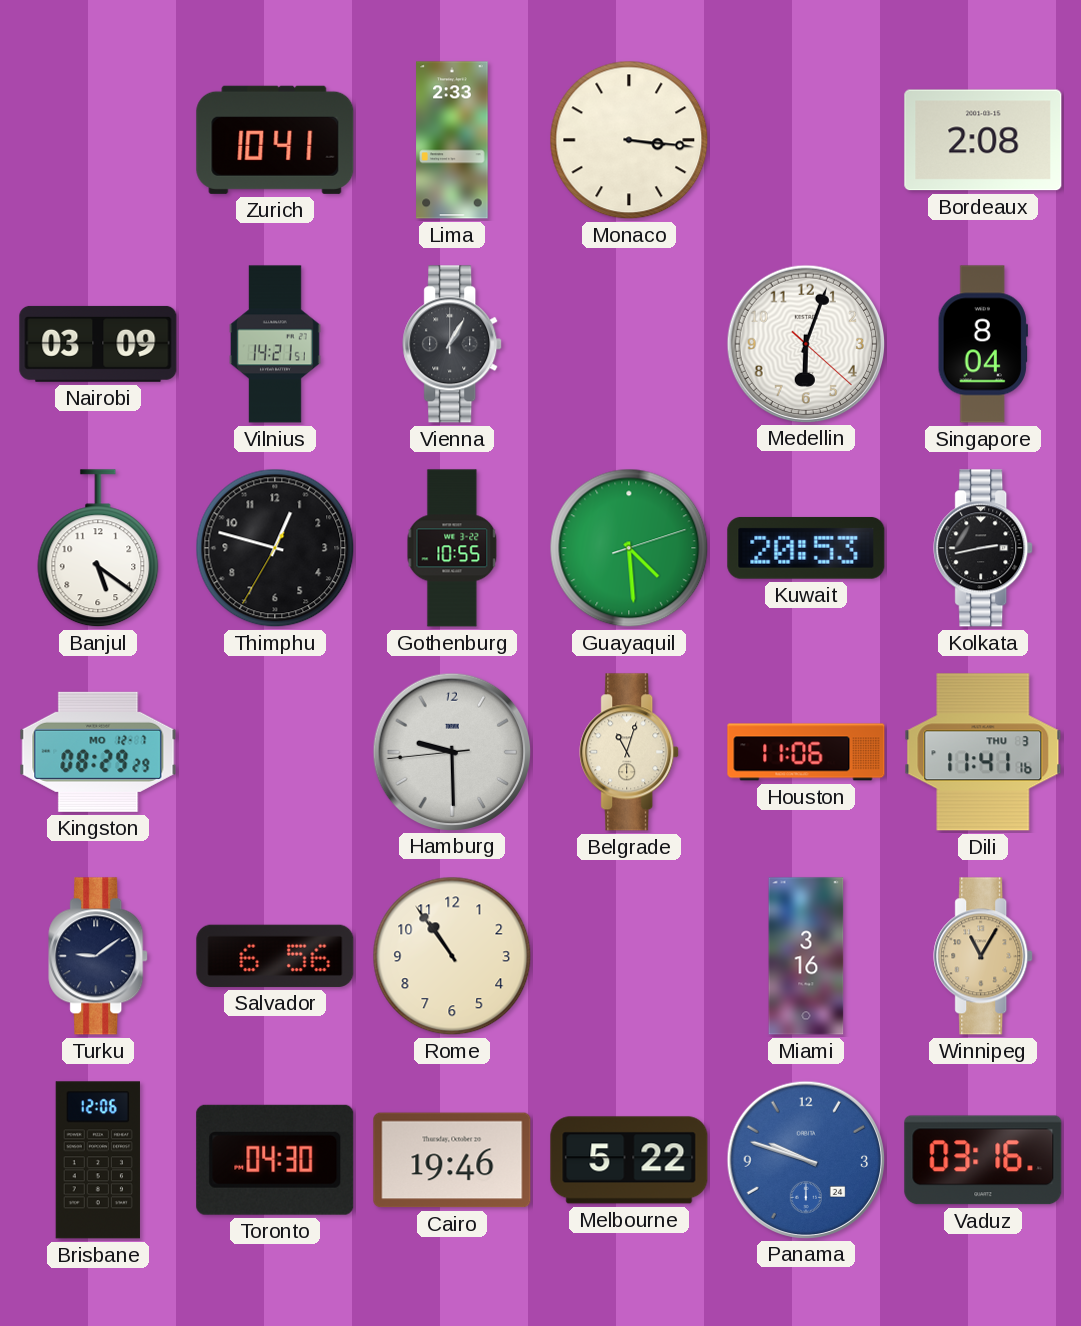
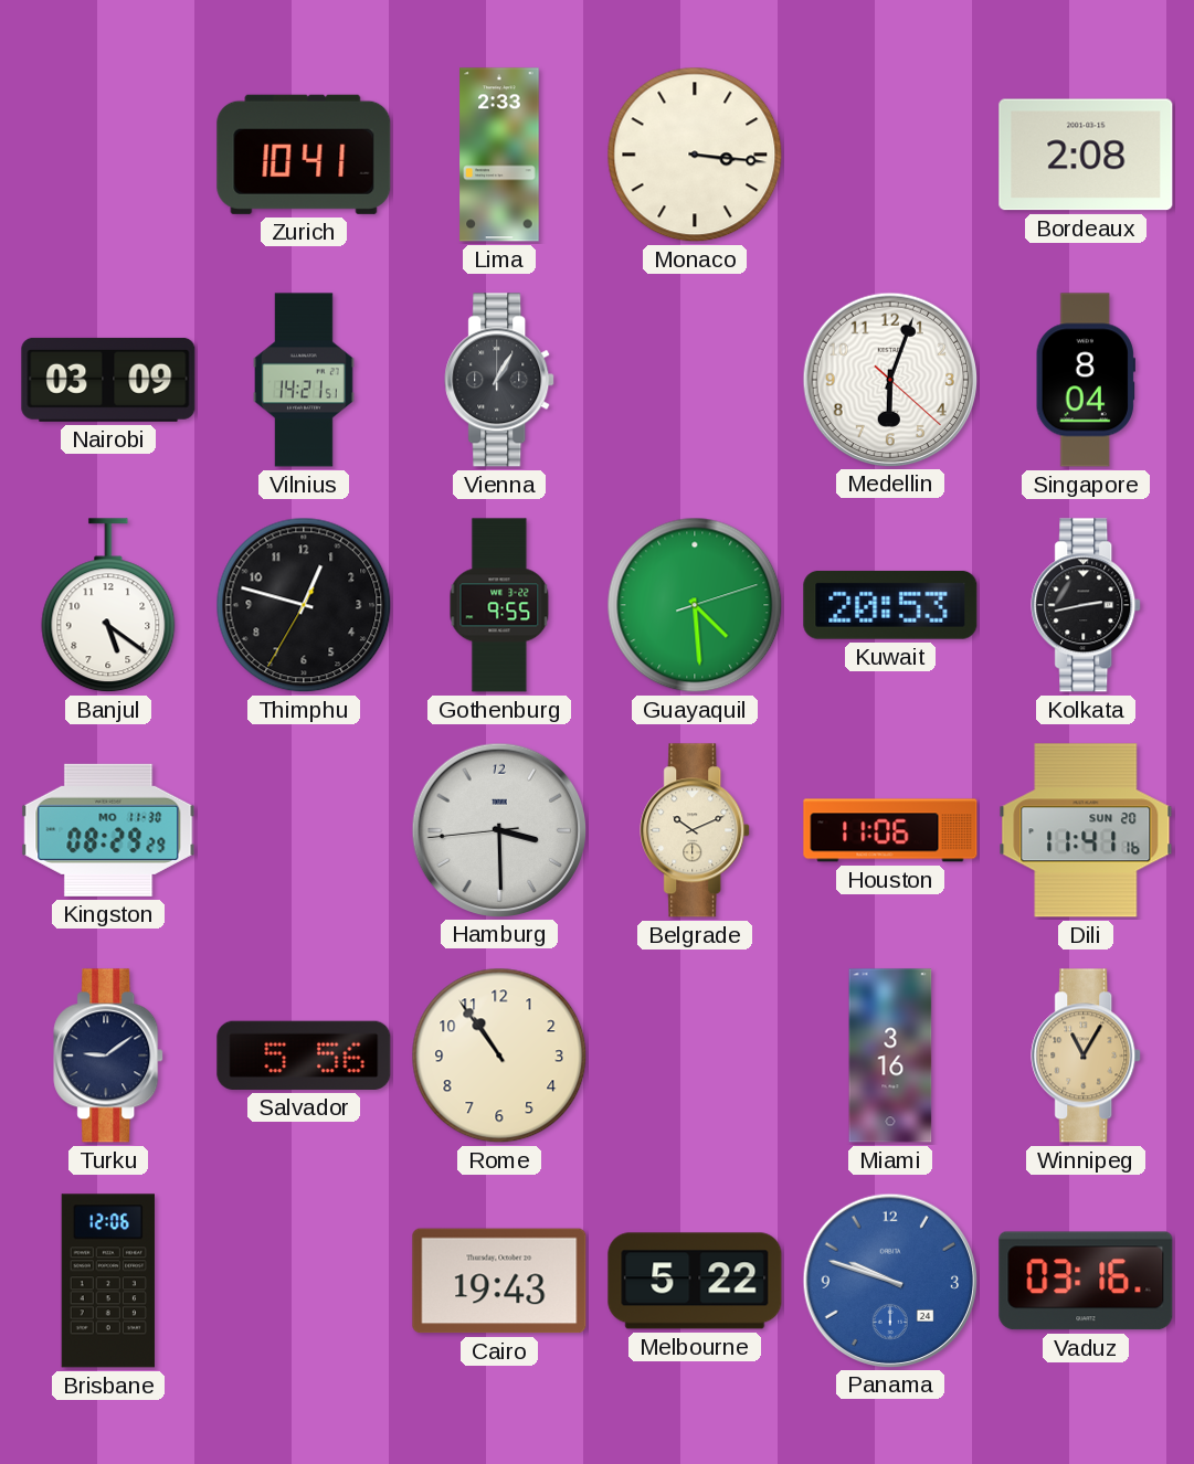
Gothenburg: 10:55 -> 9:55 (499, 605)
Kingston date: MO 12-7 -> MO 11-30 (108, 830)
Hamburg: 9:29 -> 3:29 (498, 829)
Belgrade: 11:03 -> 10:11 (696, 830)
Dili date: THU 3 -> SUN 20 (1086, 830)
Salvador: 6:56 -> 5:56 (304, 1055)
Toronto: 04:30 -> none (275, 1160)
Cairo: 19:46 -> 19:43 (499, 1281)
